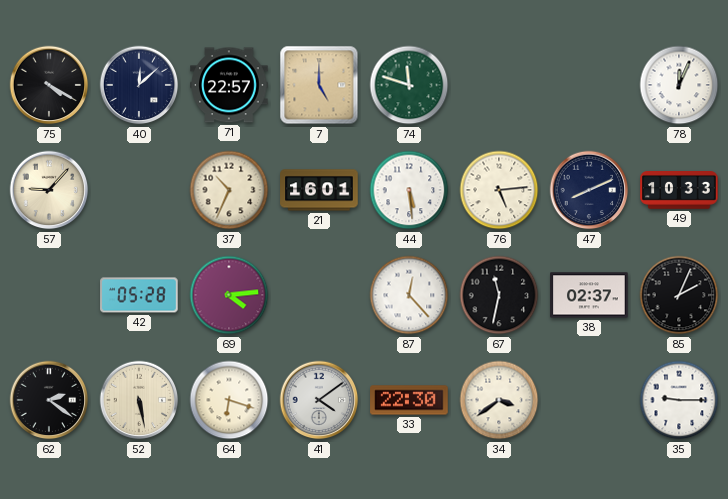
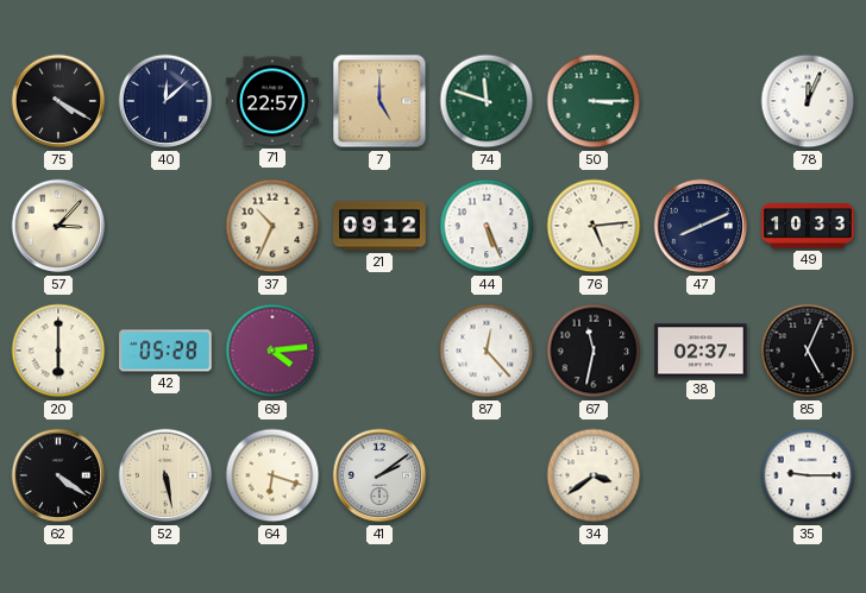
50: none -> 3:15 (594, 101)
57: 9:07 -> 3:07 (58, 226)
21: 16:01 -> 09:12 (379, 226)
44: 5:29 -> 5:26 (487, 226)
20: none -> 6:00 (58, 351)
85: 2:04 -> 5:04 (808, 351)
62: 2:21 -> 4:21 (58, 475)
41: 4:09 -> 2:09 (379, 475)
33: 22:30 -> none (409, 400)
